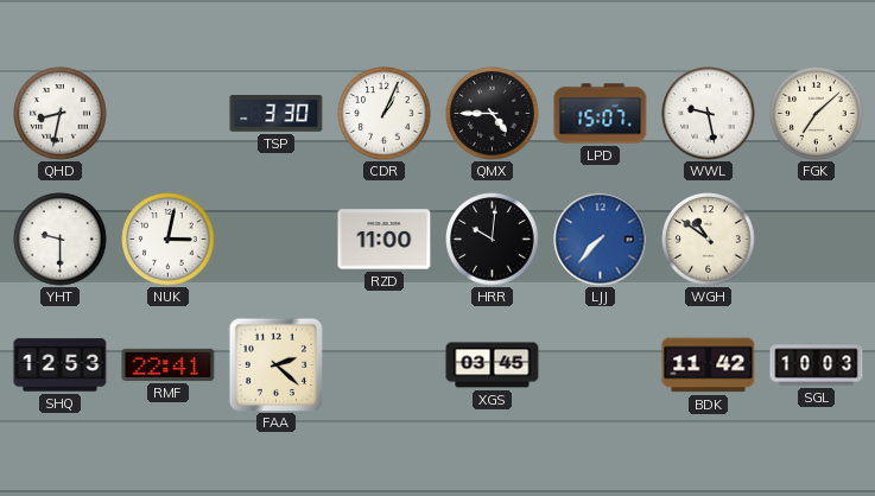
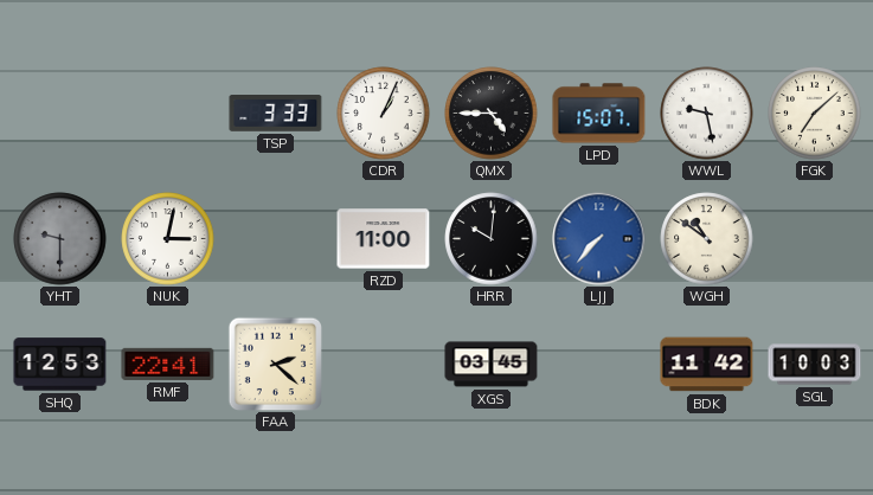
QHD: 8:32 -> none (61, 114)
TSP: 3:30 -> 3:33 (276, 114)
YHT dial: white -> grey (60, 239)
